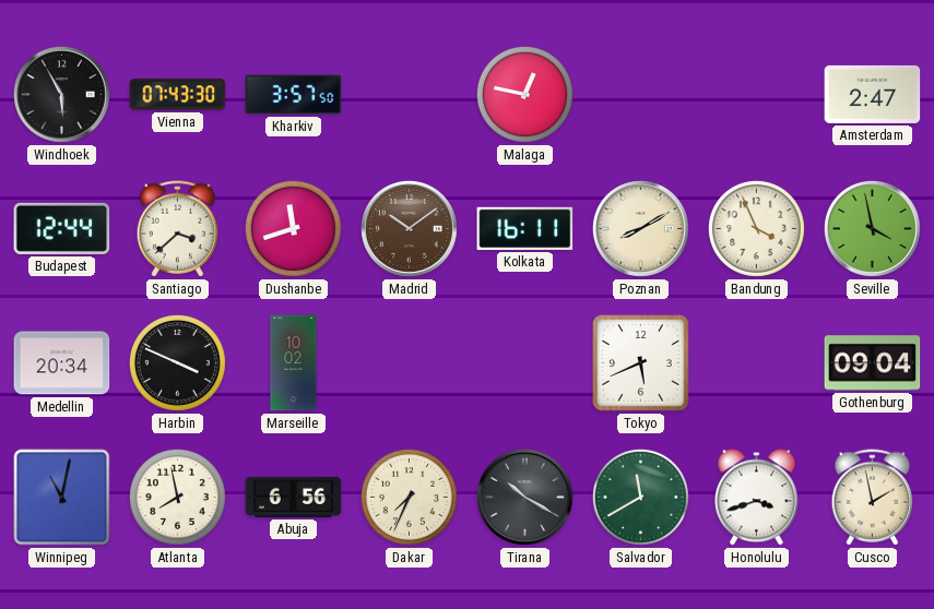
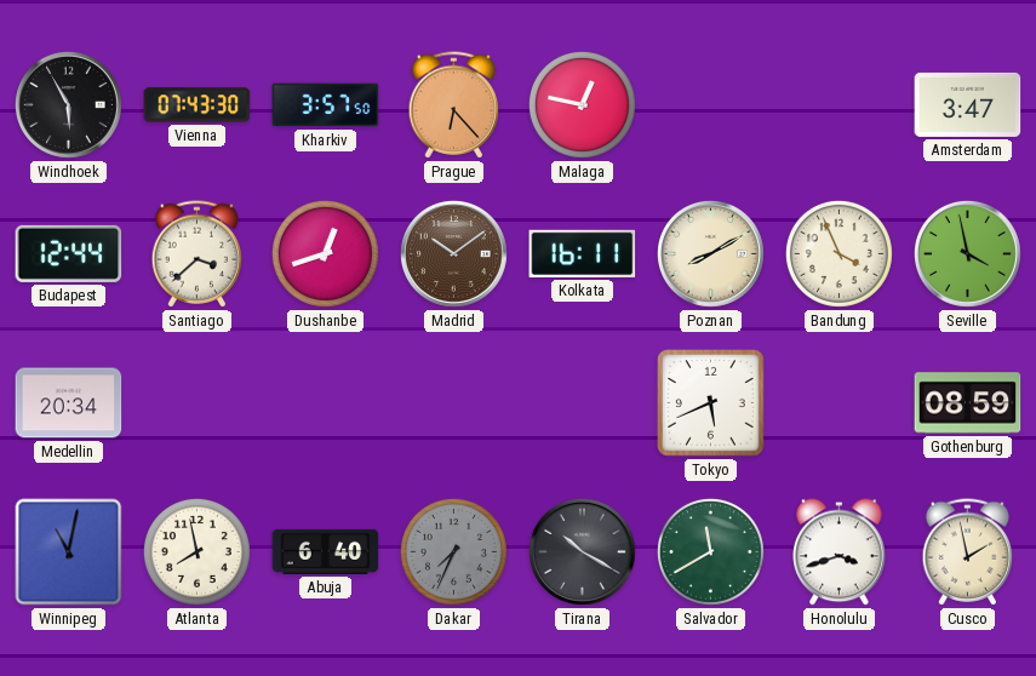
Prague: none -> 6:23 (454, 105)
Amsterdam: 2:47 -> 3:47 (968, 104)
Dushanbe: 11:42 -> 12:42 (325, 253)
Harbin: 3:49 -> none (177, 362)
Marseille: 10:02 -> none (294, 363)
Gothenburg: 09:04 -> 08:59 (968, 403)
Abuja: 6:56 -> 6:40 (326, 551)
Dakar dial: cream -> grey (453, 551)
